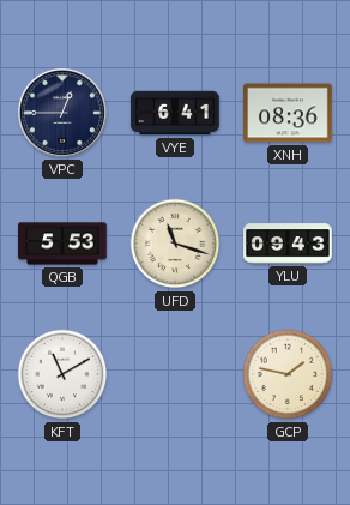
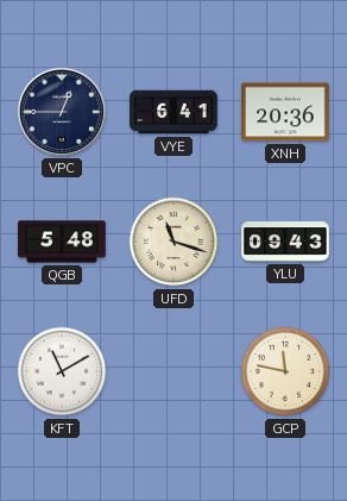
XNH: 08:36 -> 20:36 (285, 112)
QGB: 5:53 -> 5:48 (62, 242)
GCP: 1:47 -> 11:47 (285, 371)
